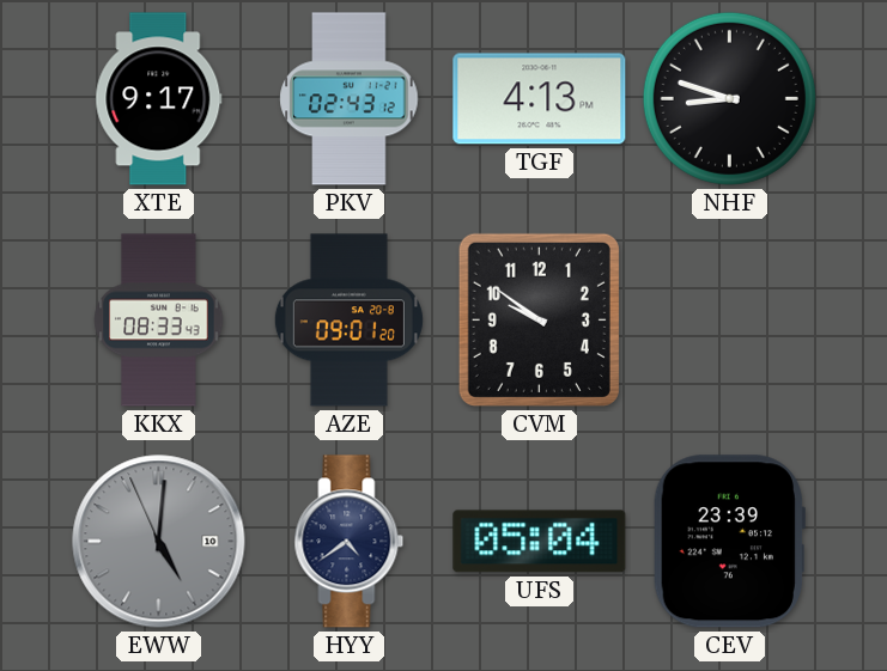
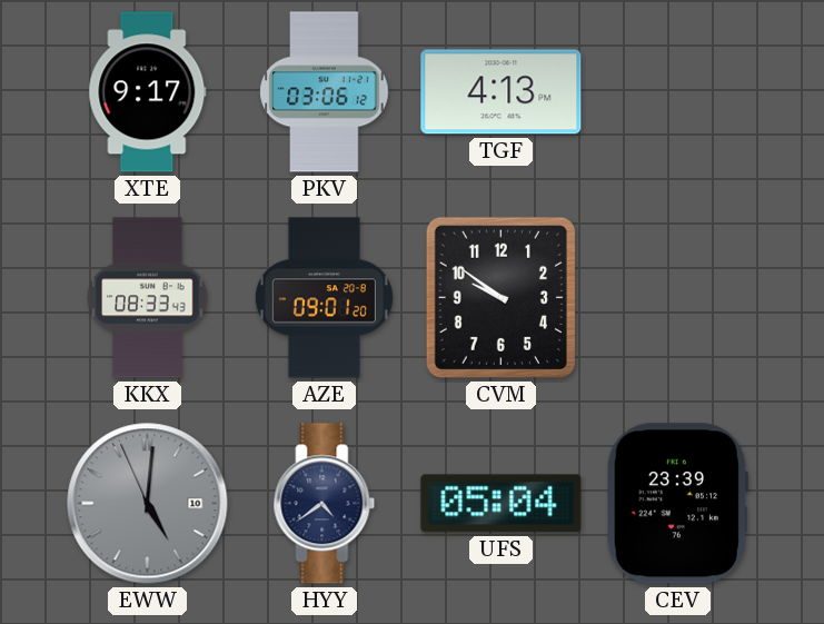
PKV: 02:43 -> 03:06 (325, 92)
NHF: 8:48 -> none (729, 98)
